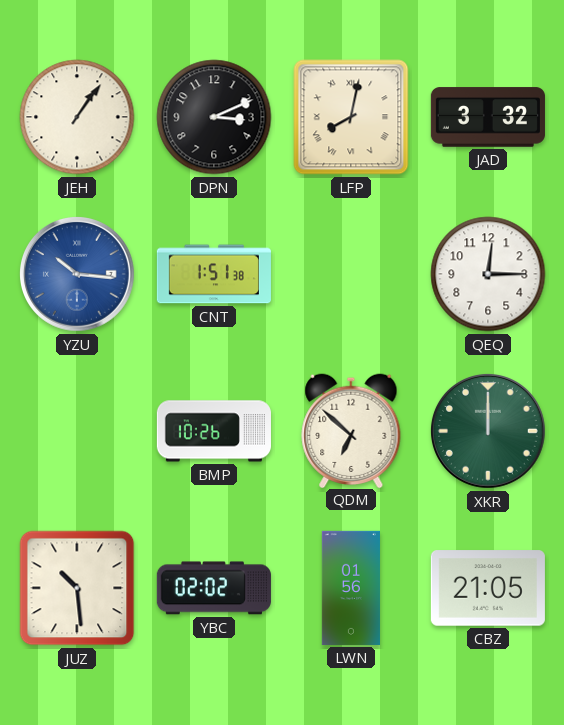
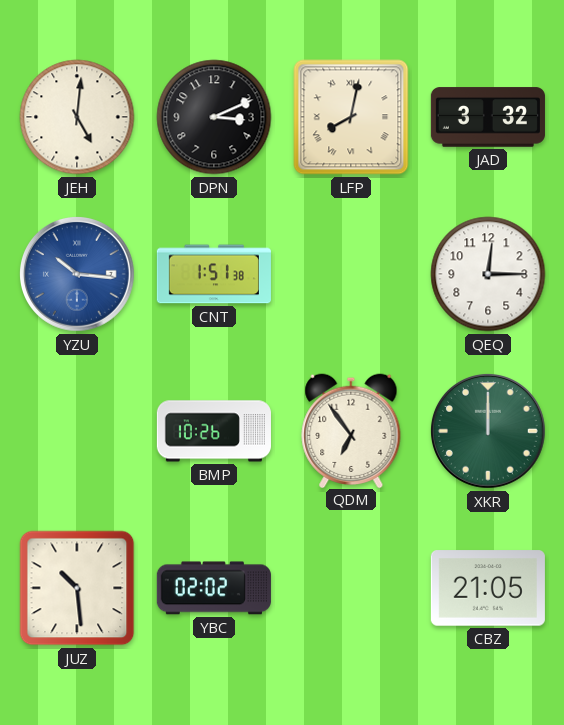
JEH: 1:06 -> 5:01 (77, 117)
QDM: 6:52 -> 6:54 (351, 430)
LWN: 01:56 -> none (351, 588)
